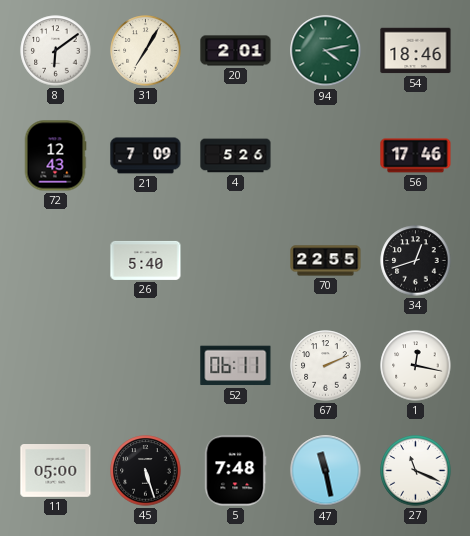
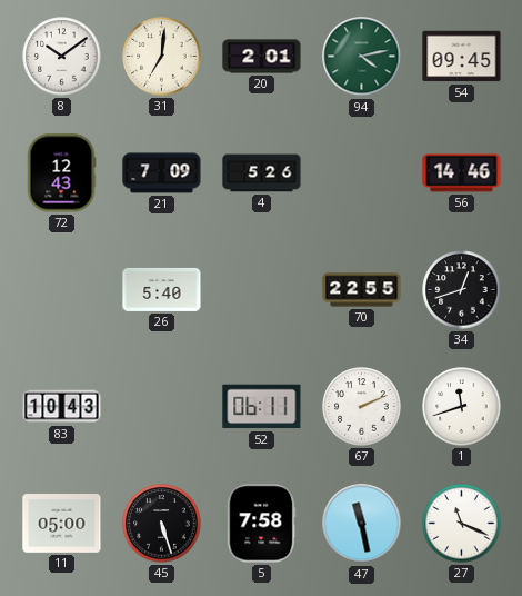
8: 6:09 -> 10:09 (62, 57)
31: 7:05 -> 7:01 (162, 57)
54: 18:46 -> 09:45 (462, 57)
56: 17:46 -> 14:46 (462, 173)
83: none -> 10:43 (62, 407)
1: 12:17 -> 11:42 (462, 407)
5: 7:48 -> 7:58 (262, 524)
